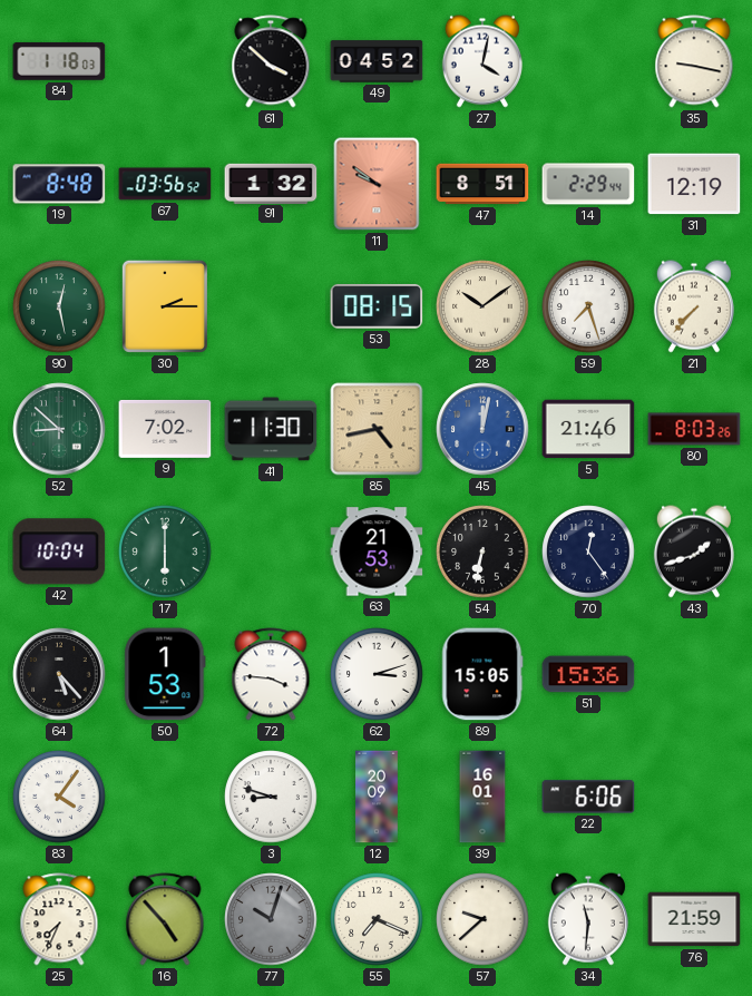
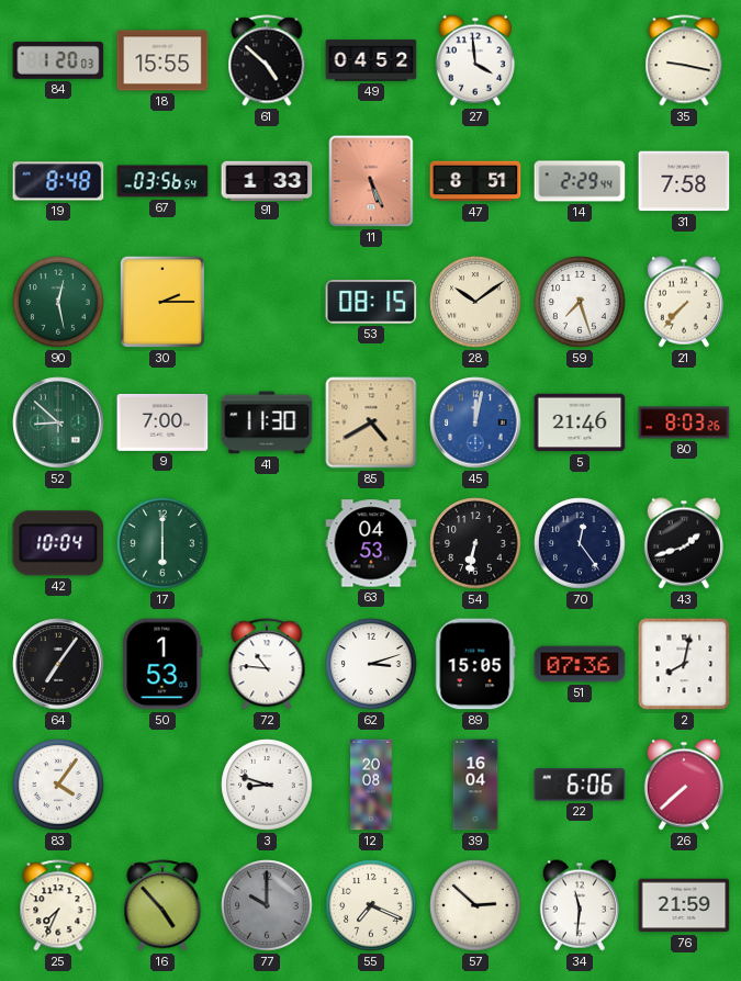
84: 1:18 -> 1:20 (58, 60)
18: none -> 15:55 (162, 60)
61: 3:52 -> 4:52 (267, 60)
27: 4:02 -> 3:59 (475, 60)
67: 03:56:52 -> 03:56:54 (162, 181)
91: 1:32 -> 1:33 (267, 180)
11: 9:51 -> 5:26 (371, 181)
31: 12:19 -> 7:58 (684, 181)
9: 7:02 -> 7:00 (162, 422)
85: 4:43 -> 4:40 (371, 422)
63: 21:53 -> 04:53 (371, 543)
64: 5:23 -> 7:06 (58, 664)
72: 3:46 -> 10:46 (267, 664)
51: 15:36 -> 07:36 (580, 664)
2: none -> 8:02 (684, 664)
12: 20:09 -> 20:08 (371, 785)
39: 16:01 -> 16:04 (475, 785)
26: none -> 7:38 (684, 785)
77: 10:03 -> 10:00 (267, 905)
57: 9:38 -> 2:52 (475, 905)
